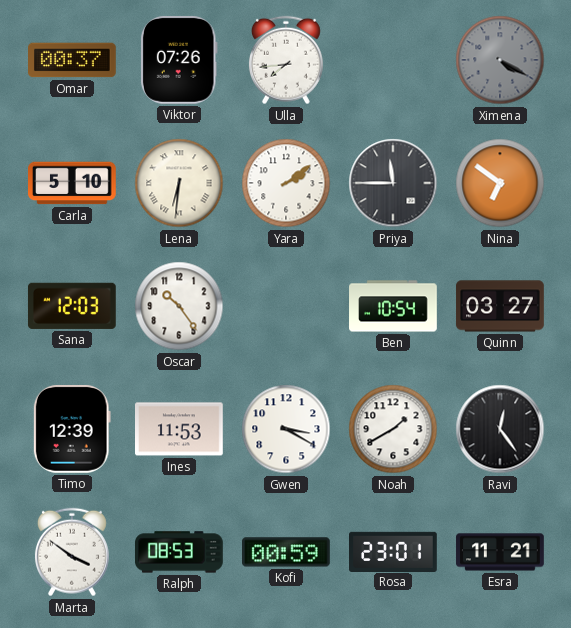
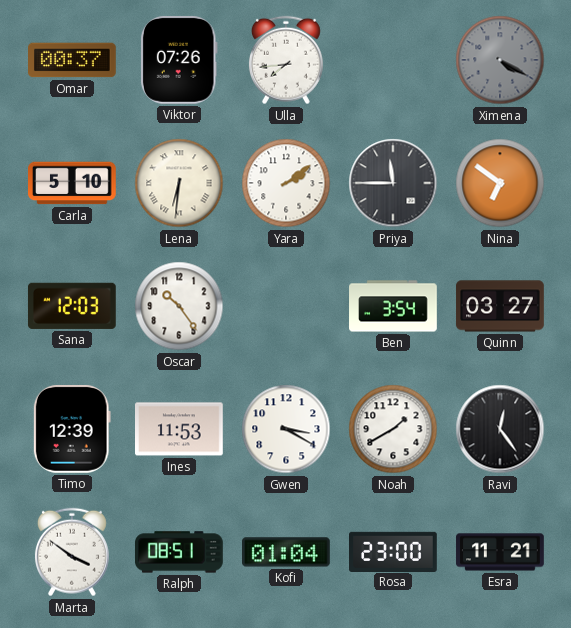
Ben: 10:54 -> 3:54 (393, 306)
Ralph: 08:53 -> 08:51 (180, 552)
Kofi: 00:59 -> 01:04 (287, 552)
Rosa: 23:01 -> 23:00 (394, 551)
